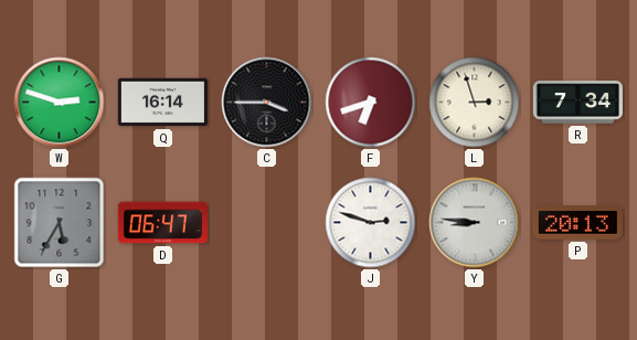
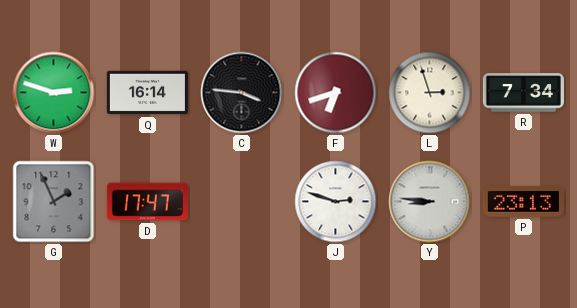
C: 3:45 -> 3:46 (242, 93)
G: 5:35 -> 1:56 (54, 202)
D: 06:47 -> 17:47 (147, 202)
P: 20:13 -> 23:13 (523, 202)
